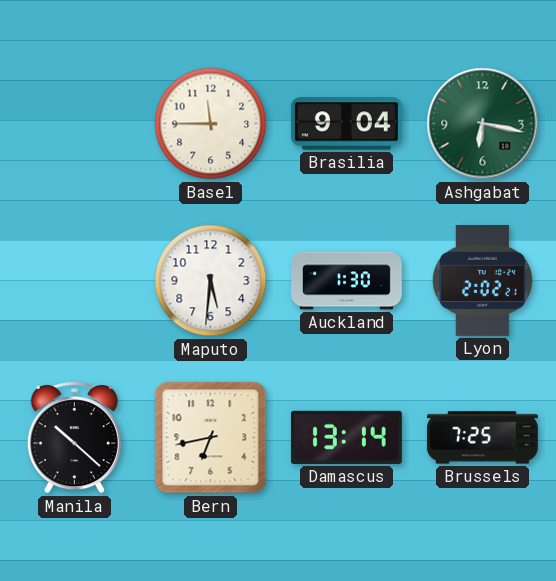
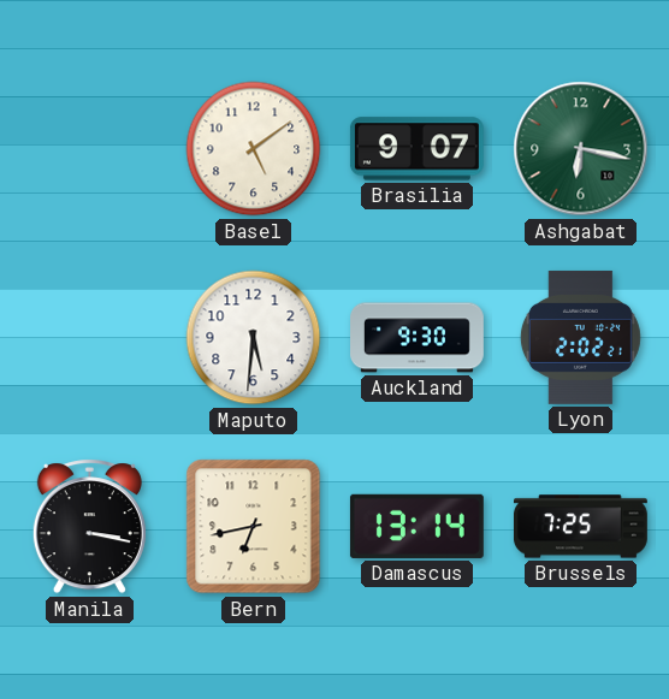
Basel: 11:45 -> 5:09 (254, 149)
Brasilia: 9:04 -> 9:07 (416, 149)
Auckland: 1:30 -> 9:30 (418, 338)
Manila: 10:22 -> 3:17 (89, 527)
